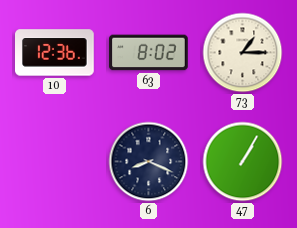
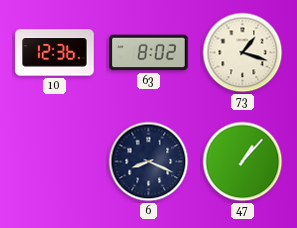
73: 1:15 -> 1:18 (243, 53)
47: 1:05 -> 1:07 (243, 162)
